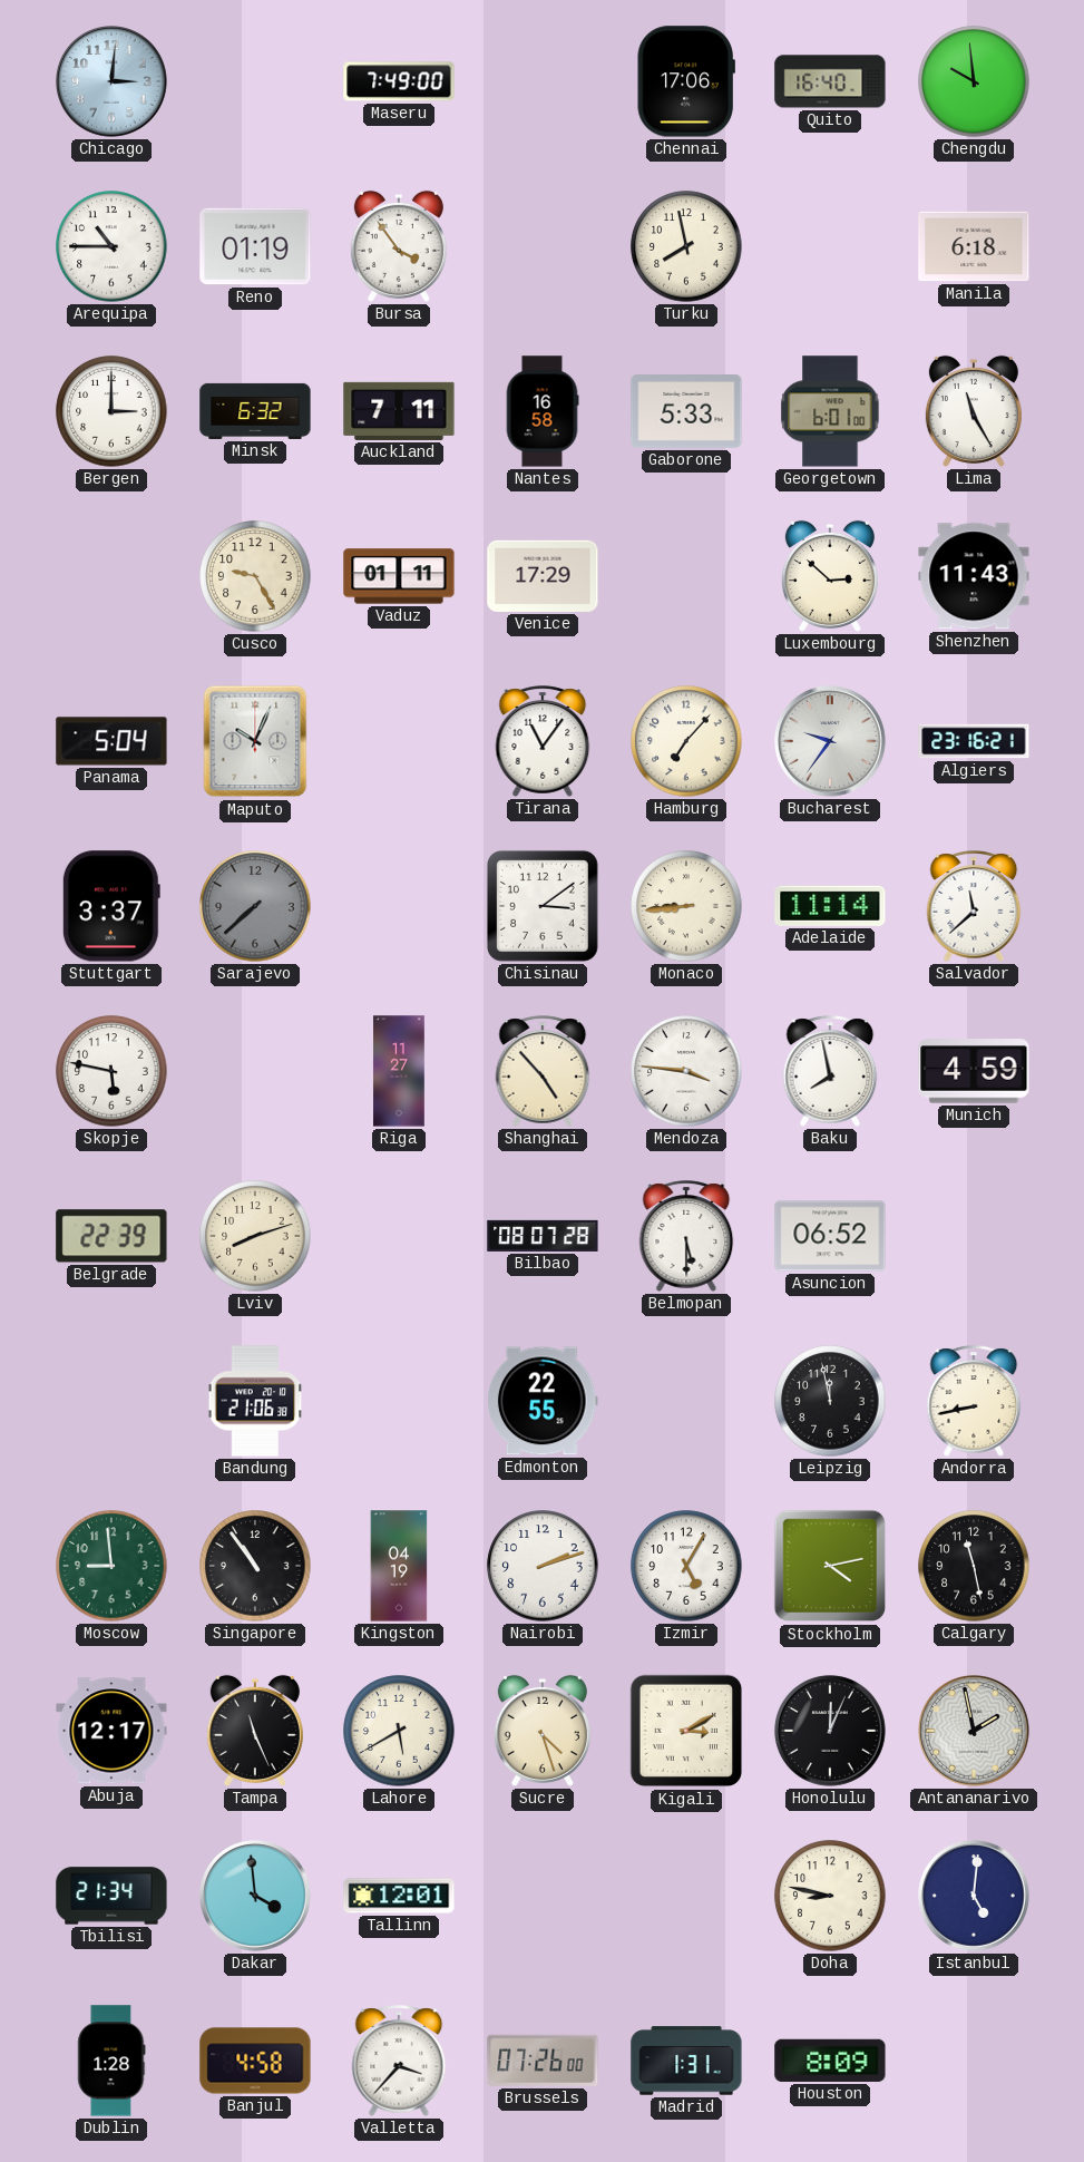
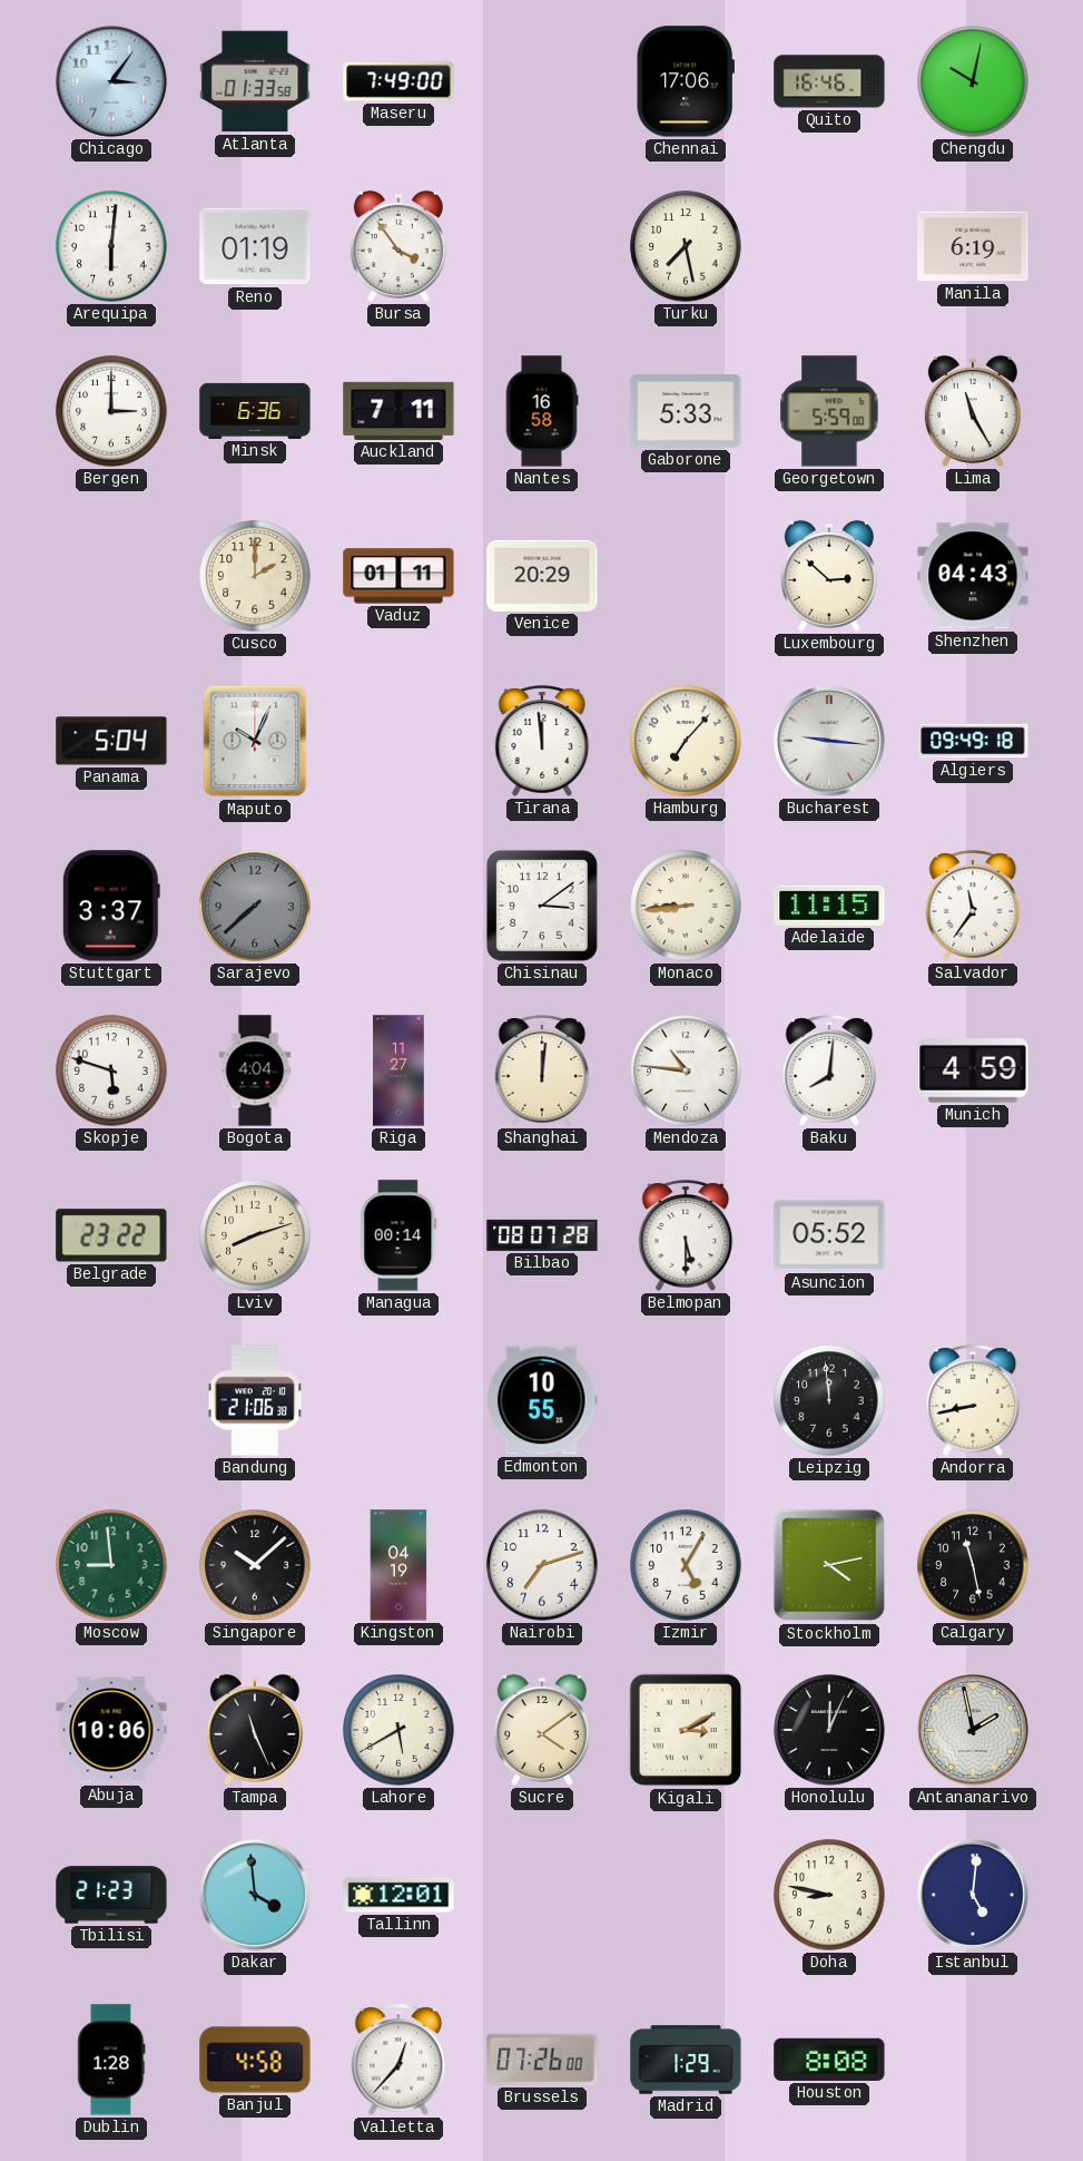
Chicago: 3:01 -> 3:06 (112, 82)
Atlanta: none -> 01:33 (255, 81)
Quito: 16:40 -> 16:46 (829, 81)
Chengdu: 9:59 -> 10:02 (973, 81)
Arequipa: 10:45 -> 6:01 (111, 246)
Turku: 7:58 -> 7:28 (686, 246)
Manila: 6:18 -> 6:19 (973, 246)
Minsk: 6:32 -> 6:36 (255, 411)
Georgetown: 6:01 -> 5:59 (829, 411)
Cusco: 9:25 -> 2:00 (255, 576)
Venice: 17:29 -> 20:29 (542, 576)
Shenzhen: 11:43 -> 04:43 (973, 576)
Tirana: 11:06 -> 11:59 (542, 741)
Bucharest: 9:36 -> 9:16 (830, 742)
Algiers: 23:16 -> 09:49 (973, 741)
Adelaide: 11:14 -> 11:15 (829, 906)
Salvador: 11:38 -> 11:36 (973, 906)
Skopje: 5:47 -> 5:48 (111, 1070)
Bogota: none -> 4:04 (255, 1070)
Shanghai: 4:53 -> 12:01 (542, 1070)
Mendoza: 3:46 -> 10:46 (686, 1070)
Baku: 7:58 -> 8:01 (829, 1070)
Belgrade: 22:39 -> 23:22 (111, 1235)
Managua: none -> 00:14 (398, 1235)
Asuncion: 06:52 -> 05:52 (829, 1235)
Edmonton: 22:55 -> 10:55 (542, 1400)
Leipzig: 11:58 -> 11:59 (829, 1400)
Singapore: 10:54 -> 10:08 (255, 1565)
Nairobi: 2:12 -> 7:12 (542, 1565)
Abuja: 12:17 -> 10:06 (111, 1730)
Sucre: 4:27 -> 4:09 (542, 1730)
Tbilisi: 21:34 -> 21:23 (111, 1895)
Valletta: 3:37 -> 12:37 (398, 2060)
Madrid: 1:31 -> 1:29 (686, 2060)
Houston: 8:09 -> 8:08 (829, 2060)
